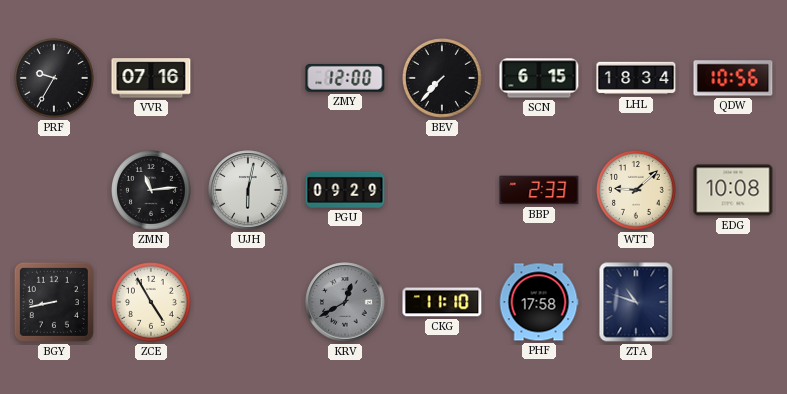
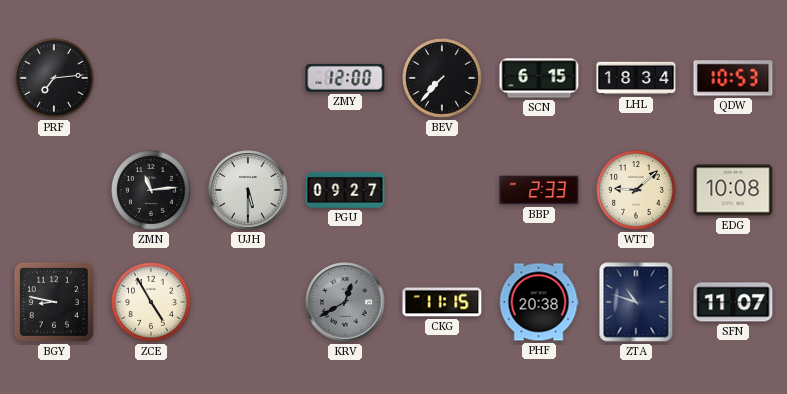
PRF: 9:35 -> 7:14 (55, 79)
VVR: 07:16 -> none (151, 78)
QDW: 10:56 -> 10:53 (733, 78)
UJH: 6:02 -> 5:30 (248, 190)
PGU: 09:29 -> 09:27 (345, 190)
BGY: 8:43 -> 8:47 (54, 302)
CKG: 11:10 -> 11:15 (442, 302)
PHF: 17:58 -> 20:38 (539, 302)
SFN: none -> 11:07 (733, 302)
